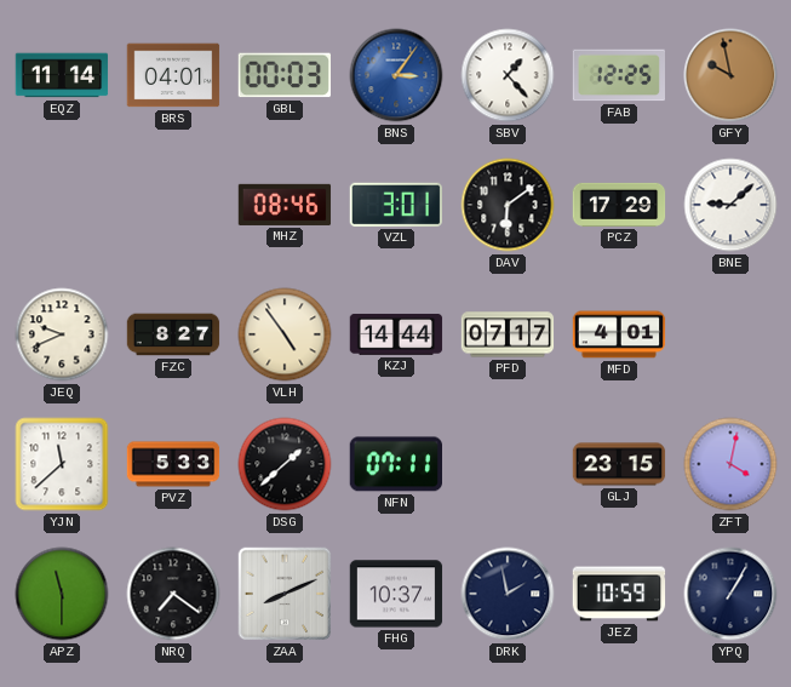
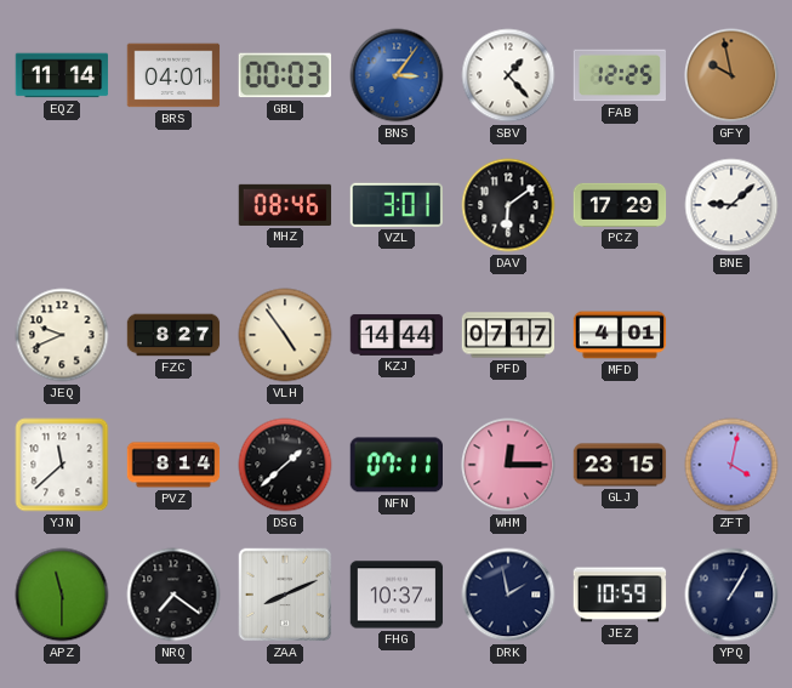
PVZ: 5:33 -> 8:14 (173, 465)
WHM: none -> 12:15 (508, 465)
